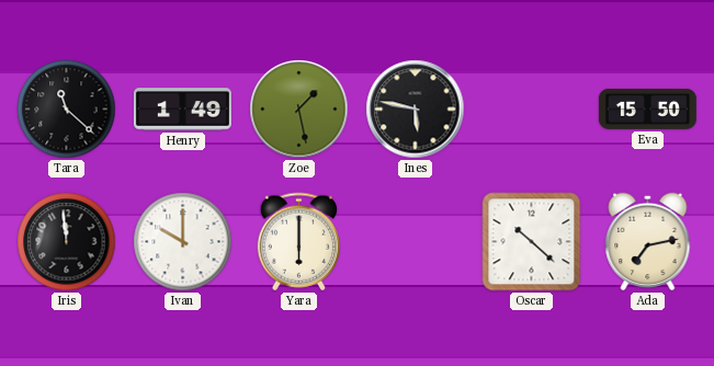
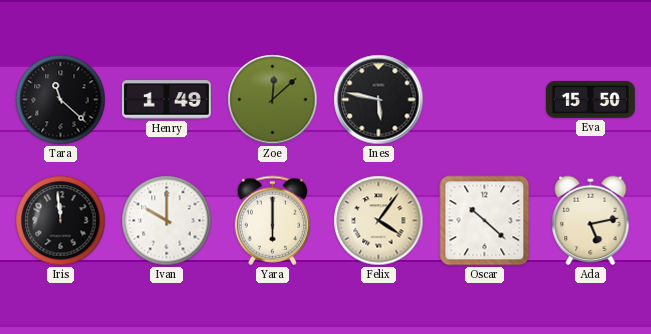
Zoe: 1:28 -> 12:08 (273, 100)
Felix: none -> 4:06 (379, 221)
Ada: 7:13 -> 5:13 (591, 221)
